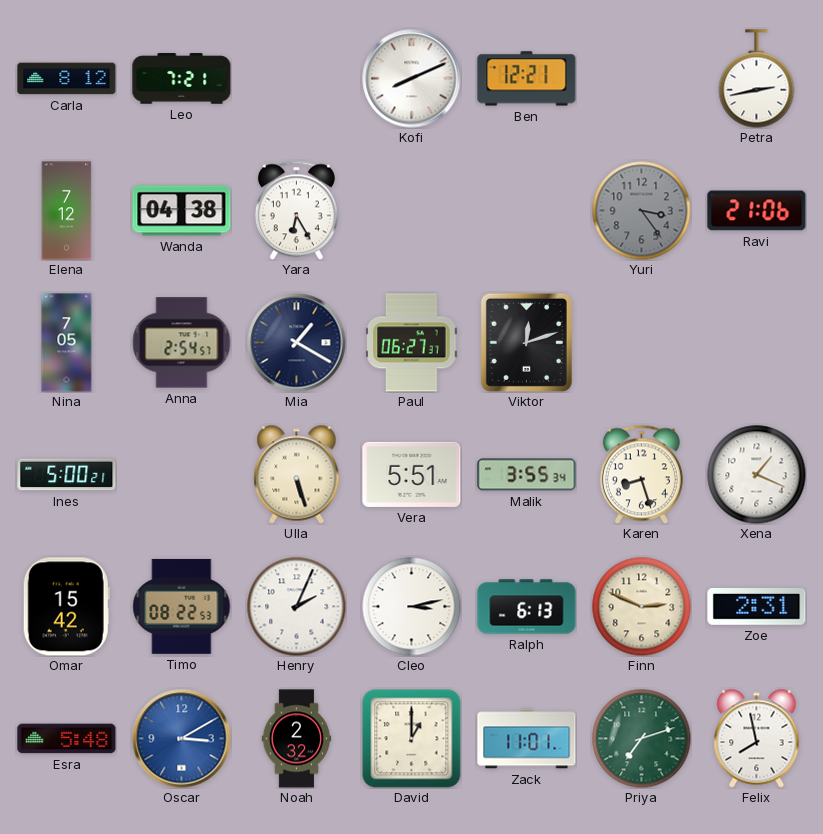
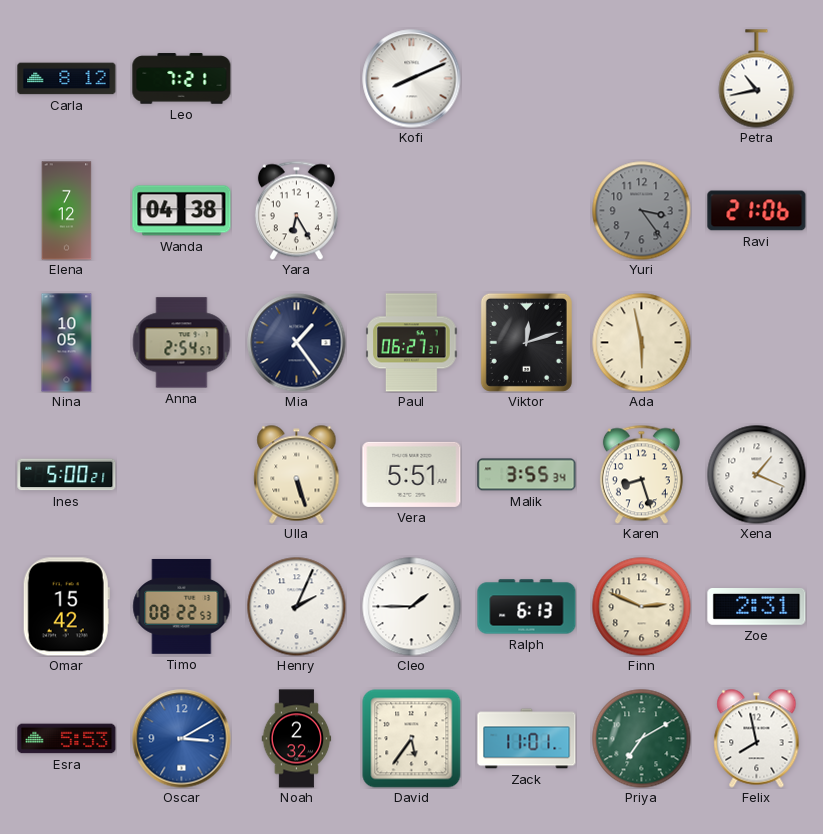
Ben: 12:21 -> none (527, 79)
Petra: 2:43 -> 10:43 (757, 79)
Nina: 7:05 -> 10:05 (67, 343)
Mia: 1:20 -> 1:24 (297, 343)
Ada: none -> 5:58 (642, 343)
Cleo: 3:13 -> 1:45 (412, 607)
Esra: 5:48 -> 5:53 (67, 739)
David: 1:00 -> 5:36 (412, 739)
Priya: 7:12 -> 7:10 (642, 739)
